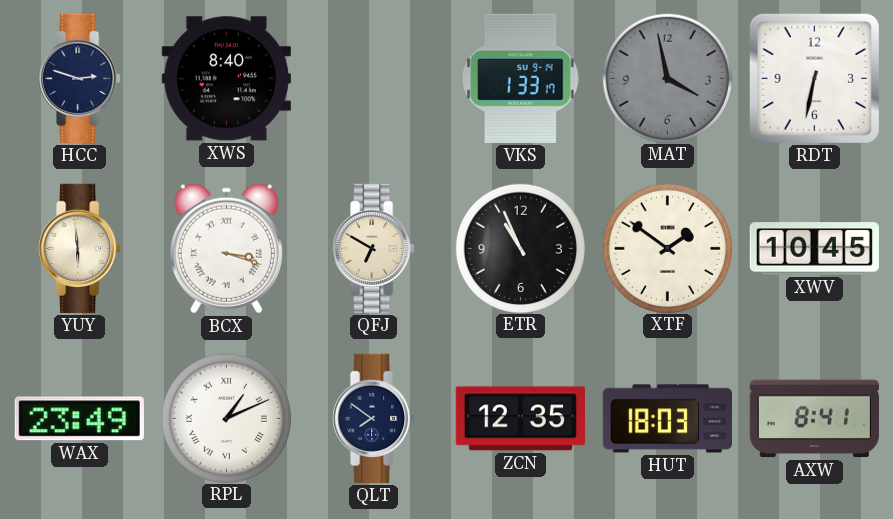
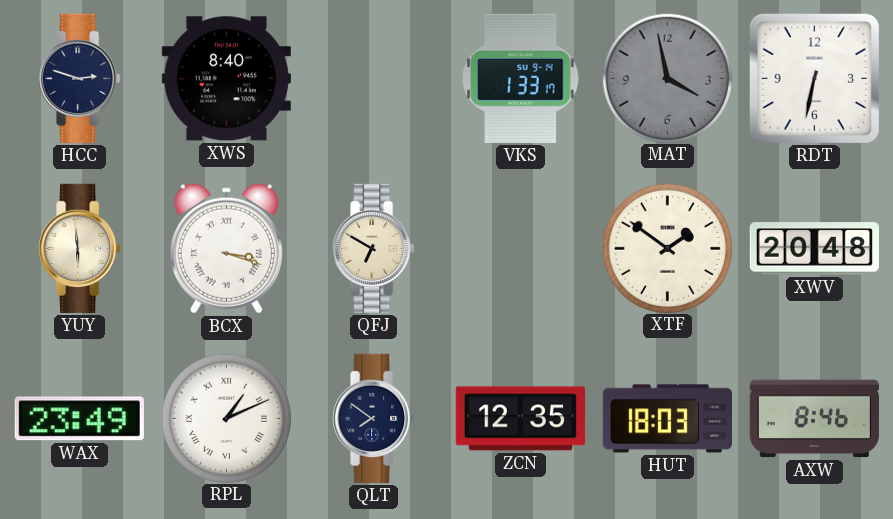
ETR: 10:56 -> none (520, 248)
XWV: 10:45 -> 20:48 (814, 249)
AXW: 8:41 -> 8:46 (814, 419)
